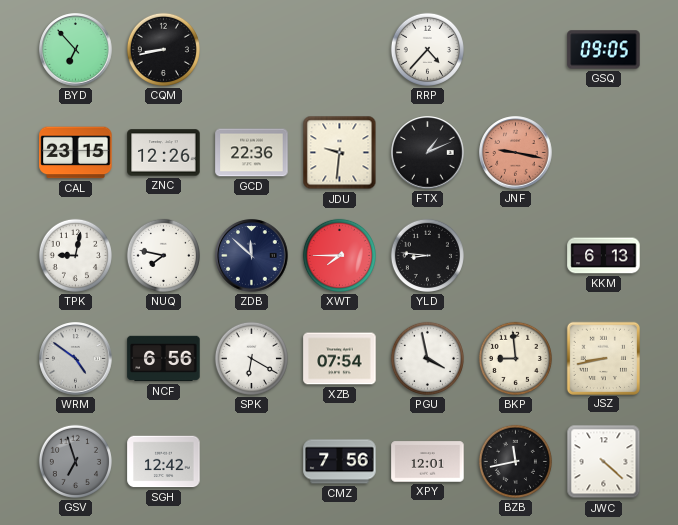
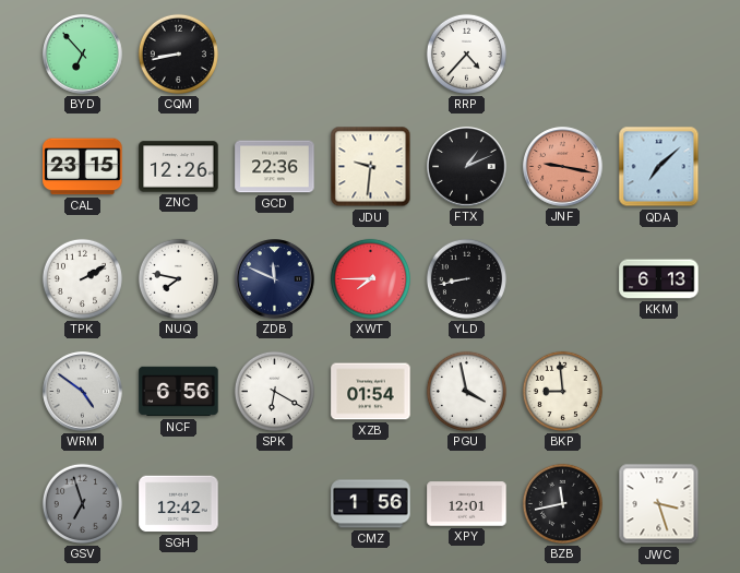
GSQ: 09:05 -> none (604, 50)
QDA: none -> 7:08 (659, 167)
TPK: 9:02 -> 2:10 (82, 278)
ZDB: 11:52 -> 11:49 (275, 279)
YLD: 8:46 -> 8:43 (466, 278)
XZB: 07:54 -> 01:54 (371, 392)
JSZ: 8:43 -> none (603, 358)
CMZ: 7:56 -> 1:56 (371, 504)
JWC: 4:22 -> 3:27 (659, 504)
